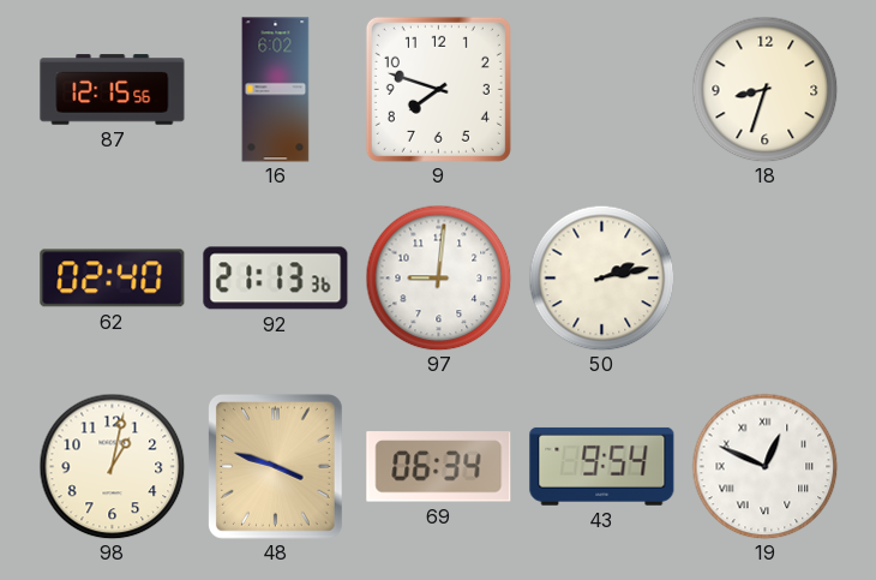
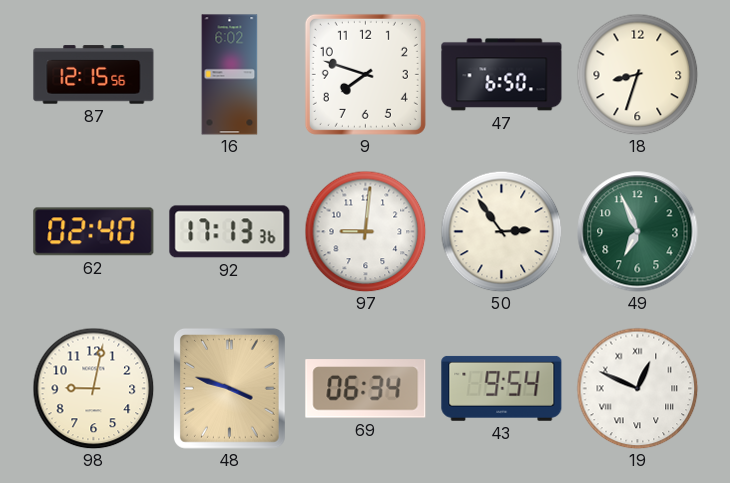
47: none -> 6:50 (502, 75)
92: 21:13 -> 17:13 (230, 232)
50: 2:13 -> 2:54 (501, 231)
49: none -> 6:56 (638, 232)
98: 1:02 -> 9:02 (93, 388)
